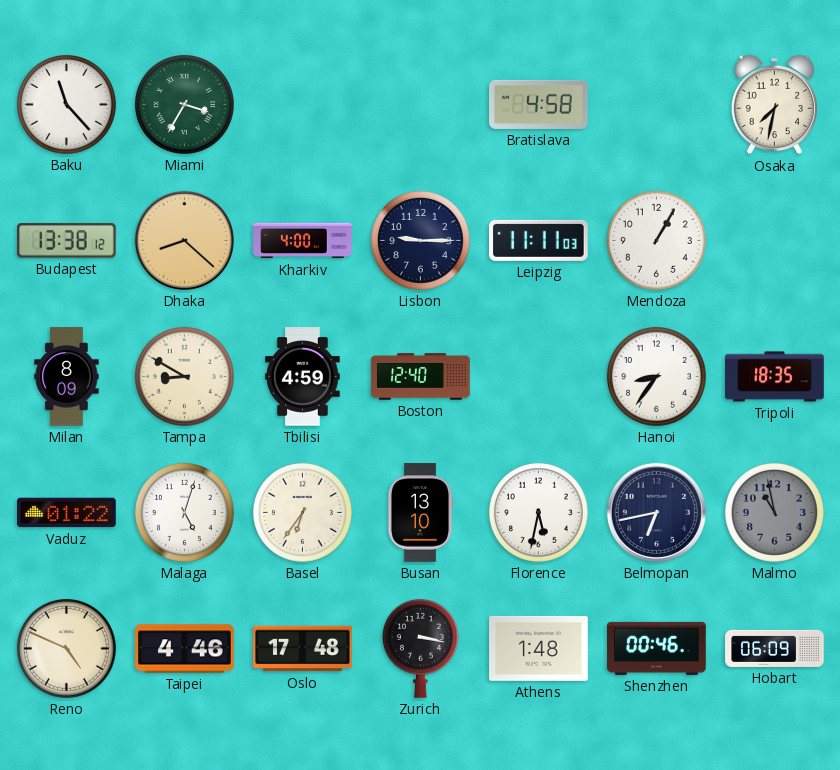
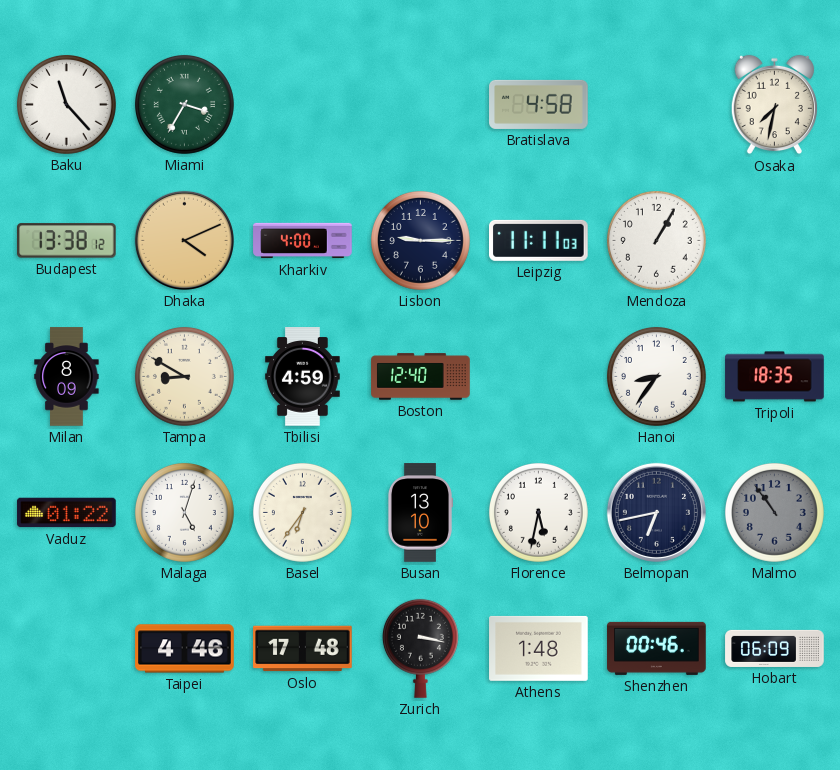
Dhaka: 8:22 -> 4:11 (184, 240)
Malmo: 10:58 -> 10:54 (774, 512)
Reno: 4:49 -> none (66, 648)
